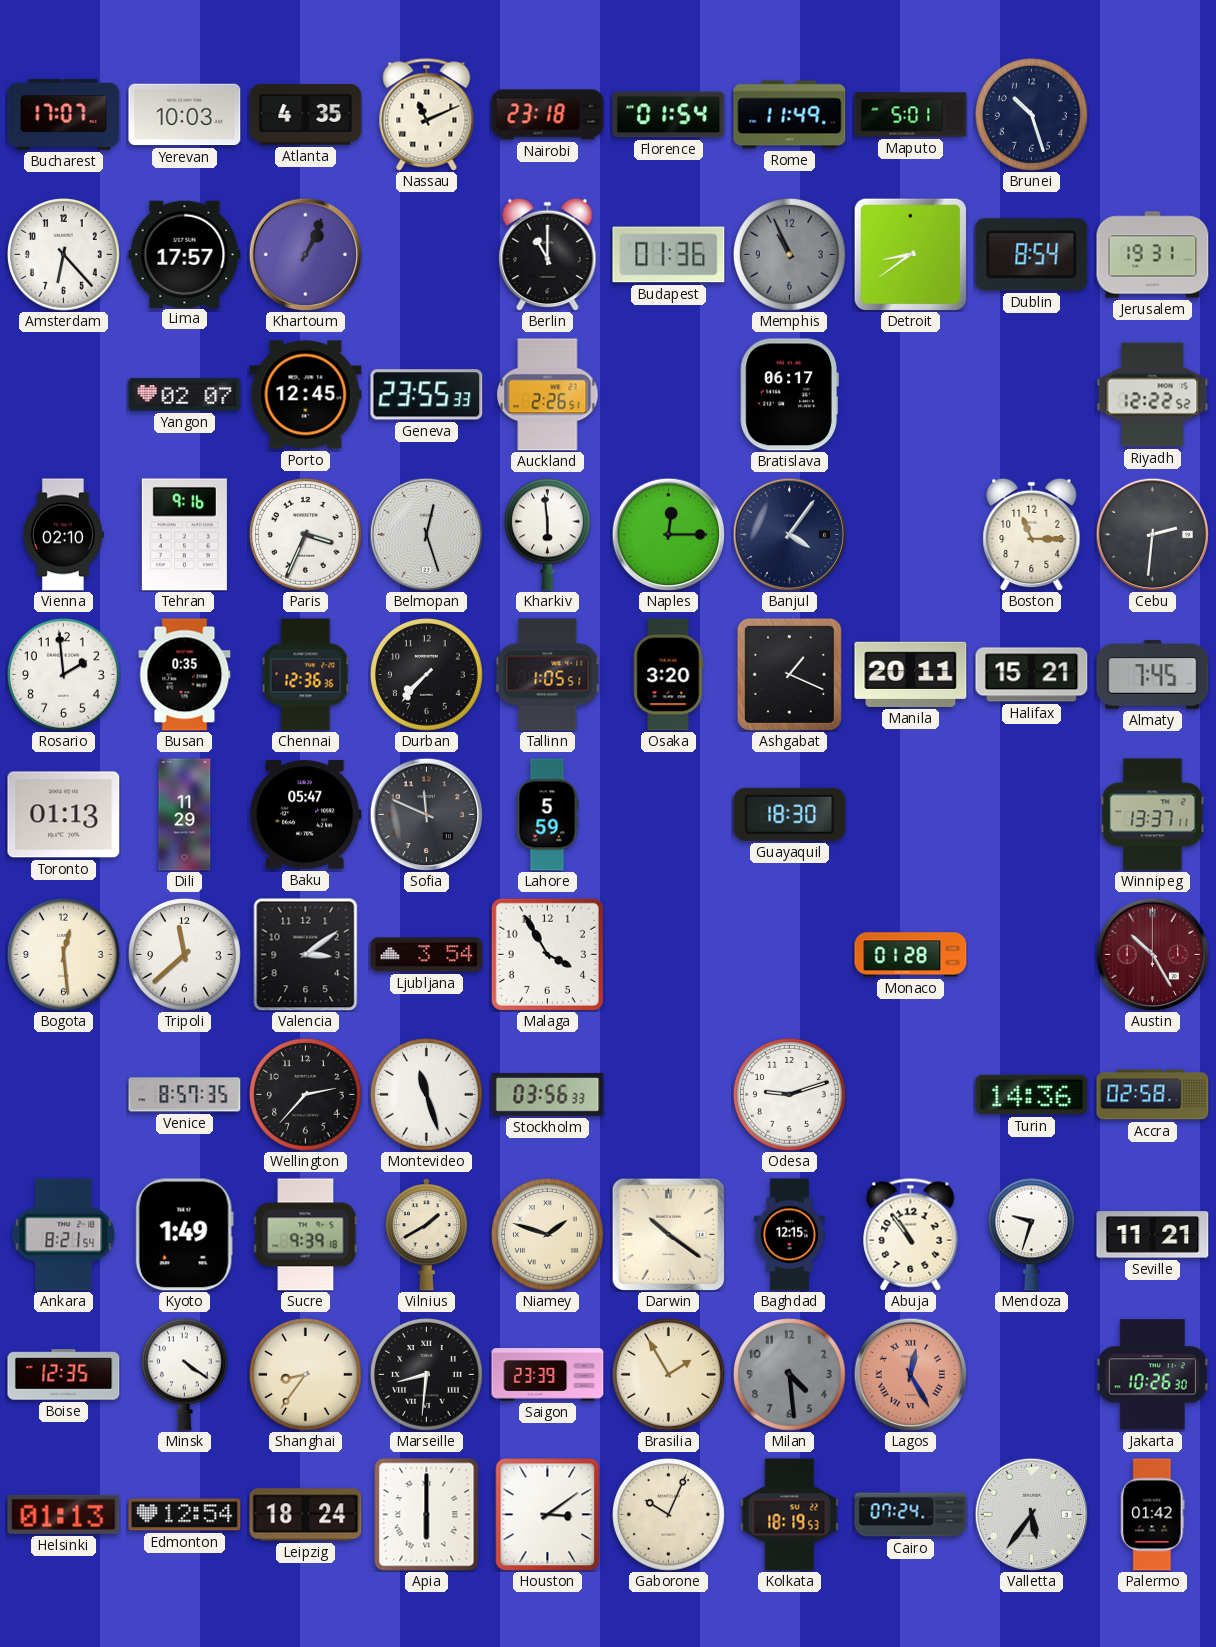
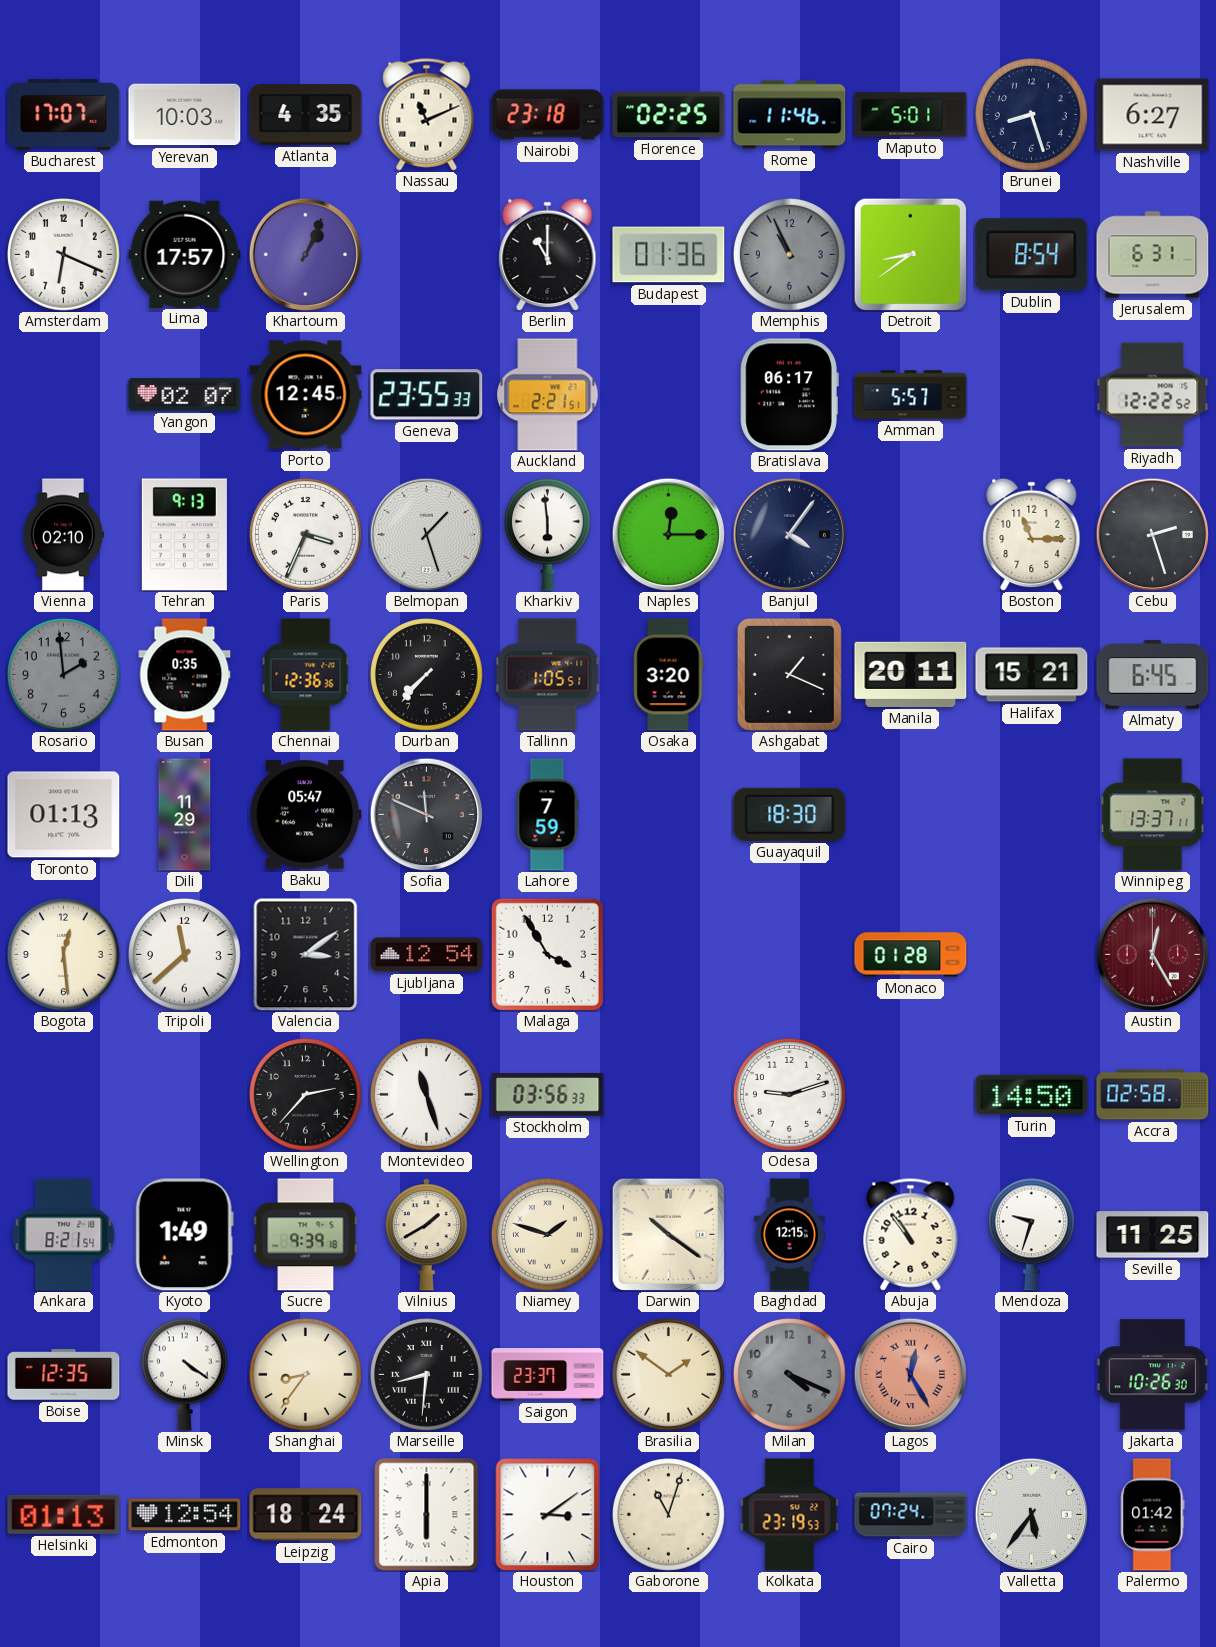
Florence: 01:54 -> 02:25 (669, 115)
Rome: 11:49 -> 11:46 (790, 115)
Brunei: 10:27 -> 8:27 (1032, 115)
Nashville: none -> 6:27 (1153, 115)
Amsterdam: 6:23 -> 6:19 (64, 255)
Jerusalem: 19:31 -> 6:31 (1153, 255)
Auckland: 2:26 -> 2:21 (548, 395)
Amman: none -> 5:57 (911, 395)
Tehran: 9:16 -> 9:13 (184, 535)
Belmopan: 12:27 -> 1:27 (426, 534)
Cebu: 2:31 -> 2:27 (1152, 534)
Rosario dial: white -> grey (64, 675)
Almaty: 7:45 -> 6:45 (1153, 675)
Lahore: 5:59 -> 7:59 (547, 815)
Ljubljana: 3:54 -> 12:54 (427, 955)
Austin: 10:25 -> 12:25 (1152, 954)
Venice: 8:57 -> none (185, 1095)
Turin: 14:36 -> 14:50 (1032, 1095)
Seville: 11:21 -> 11:25 (1153, 1235)
Saigon: 23:39 -> 23:37 (548, 1375)
Brasilia: 1:55 -> 1:51 (669, 1375)
Milan: 4:29 -> 4:19 (790, 1375)
Gaborone: 10:04 -> 11:03 (669, 1515)
Kolkata: 18:19 -> 23:19 (790, 1515)
